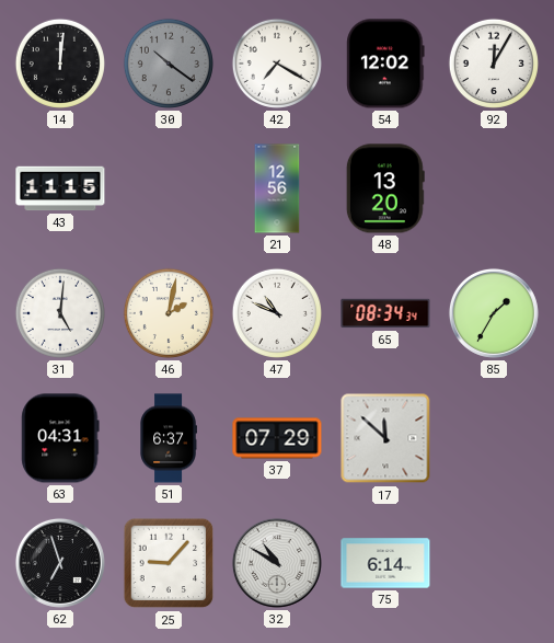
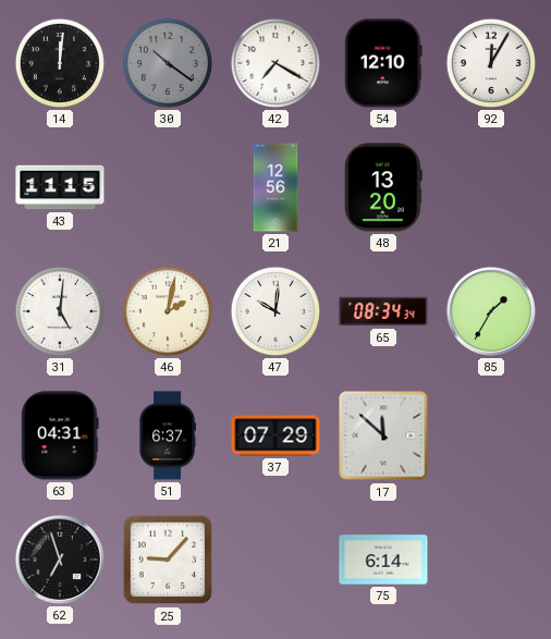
54: 12:02 -> 12:10 (383, 63)
47: 10:49 -> 10:01 (275, 311)
32: 10:50 -> none (277, 563)
